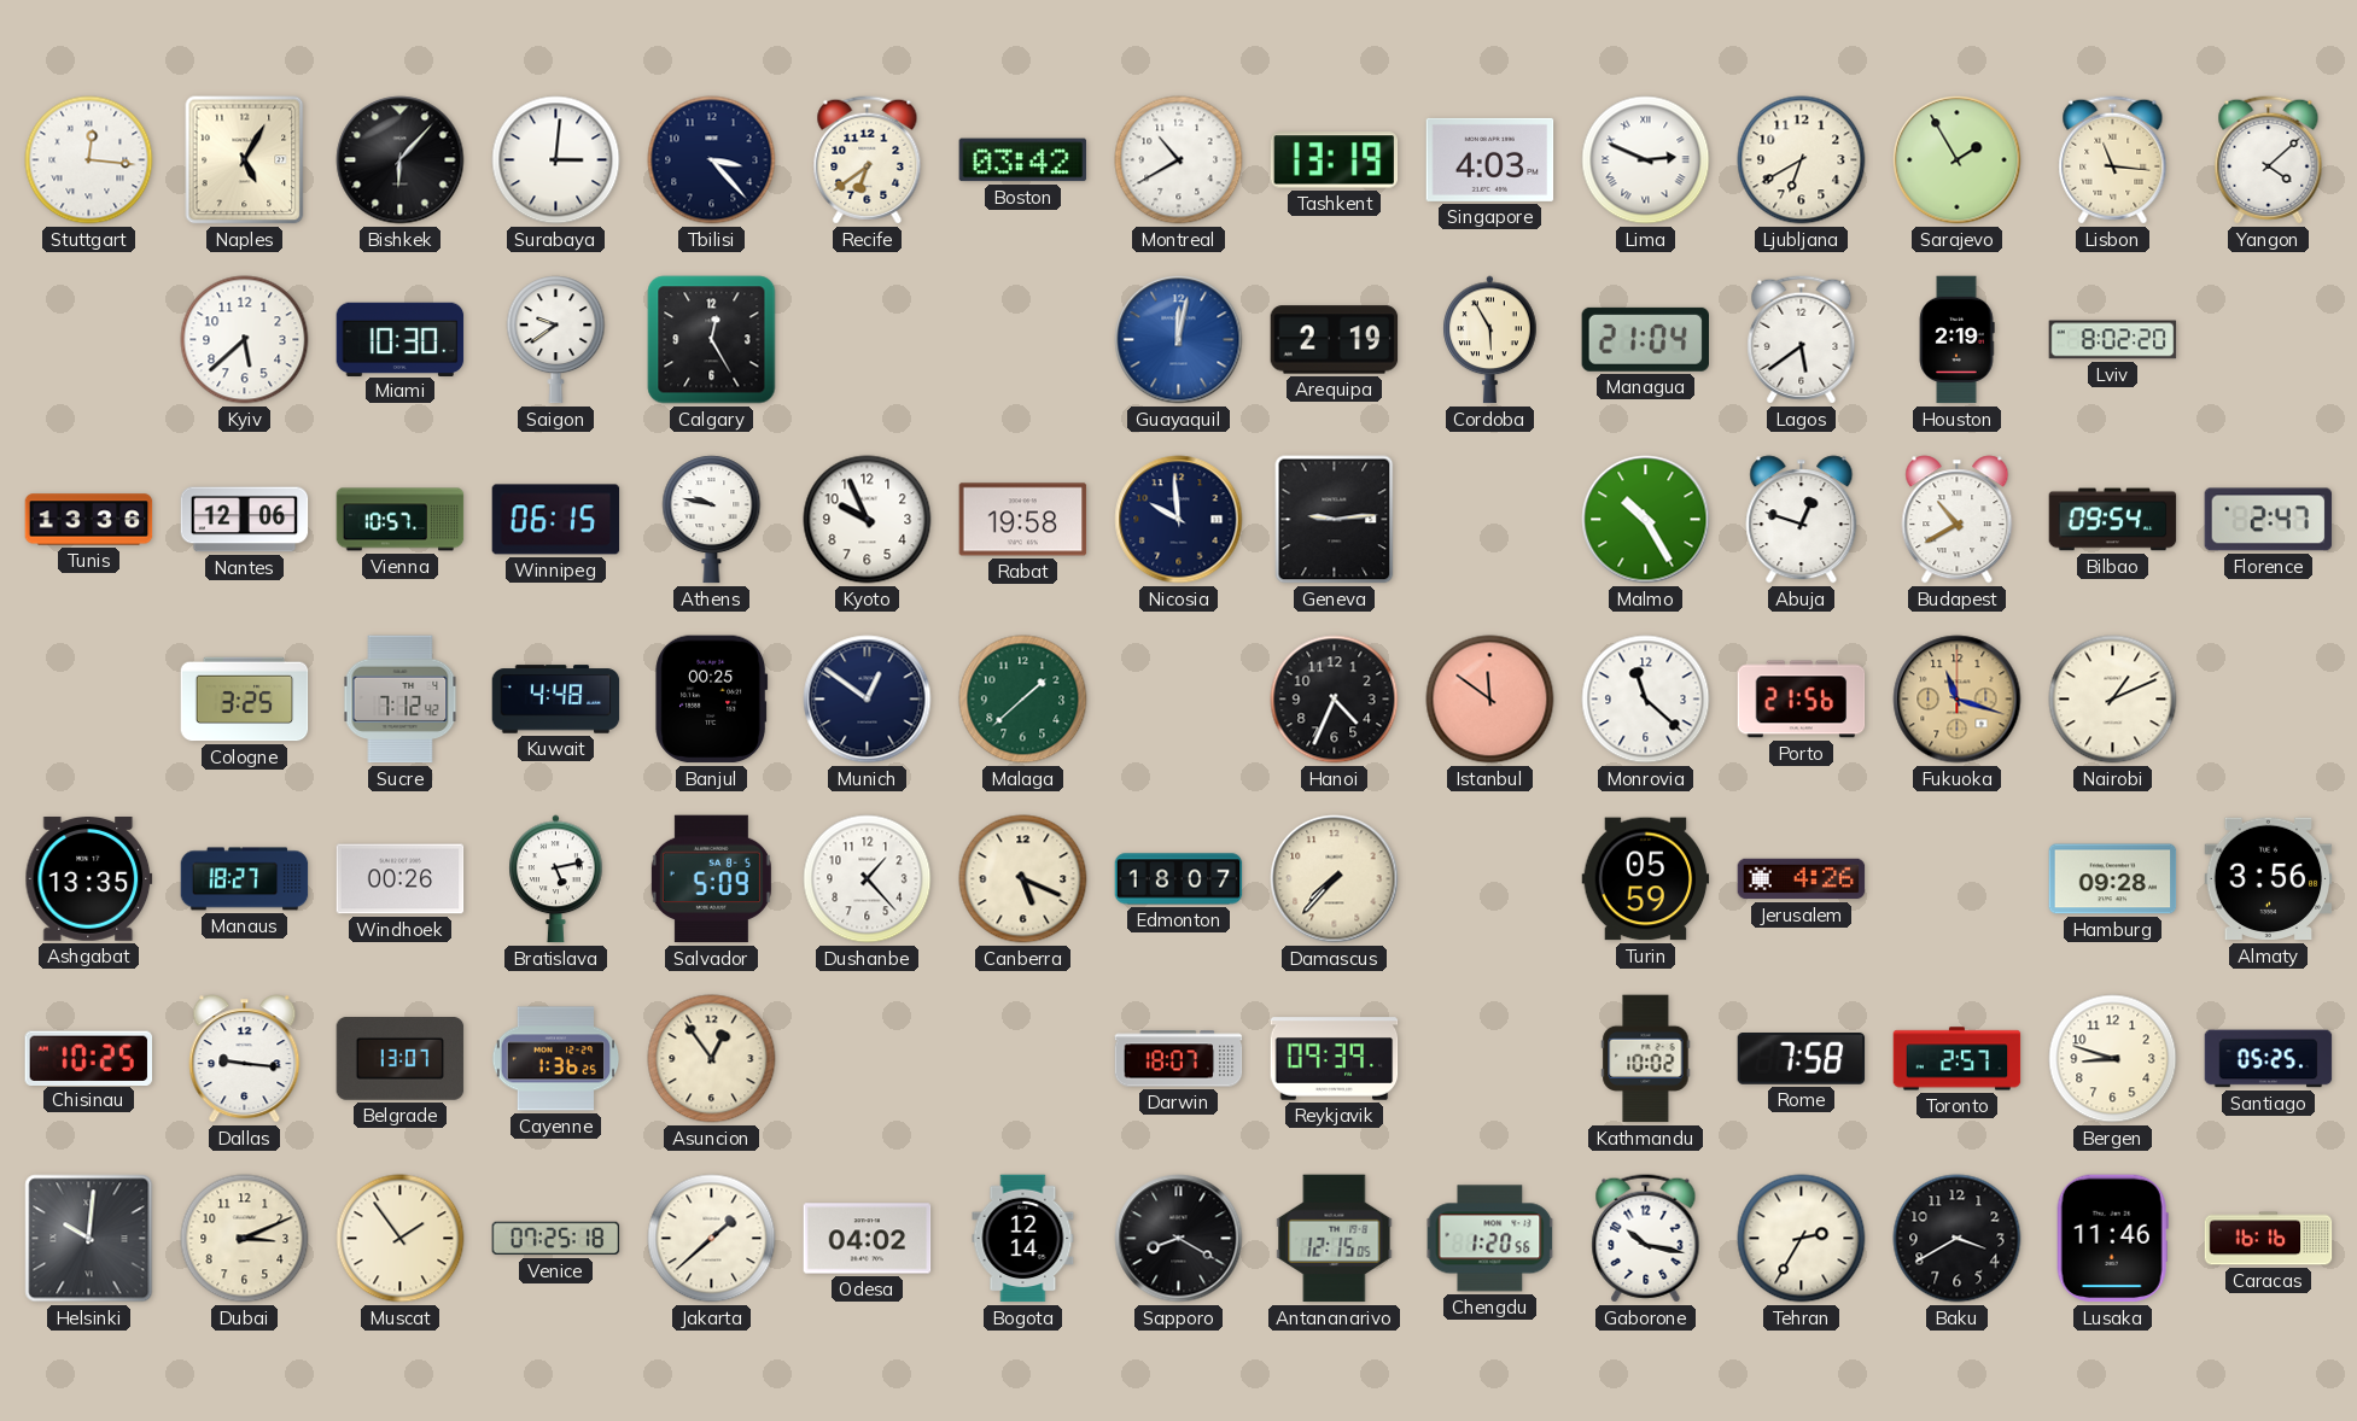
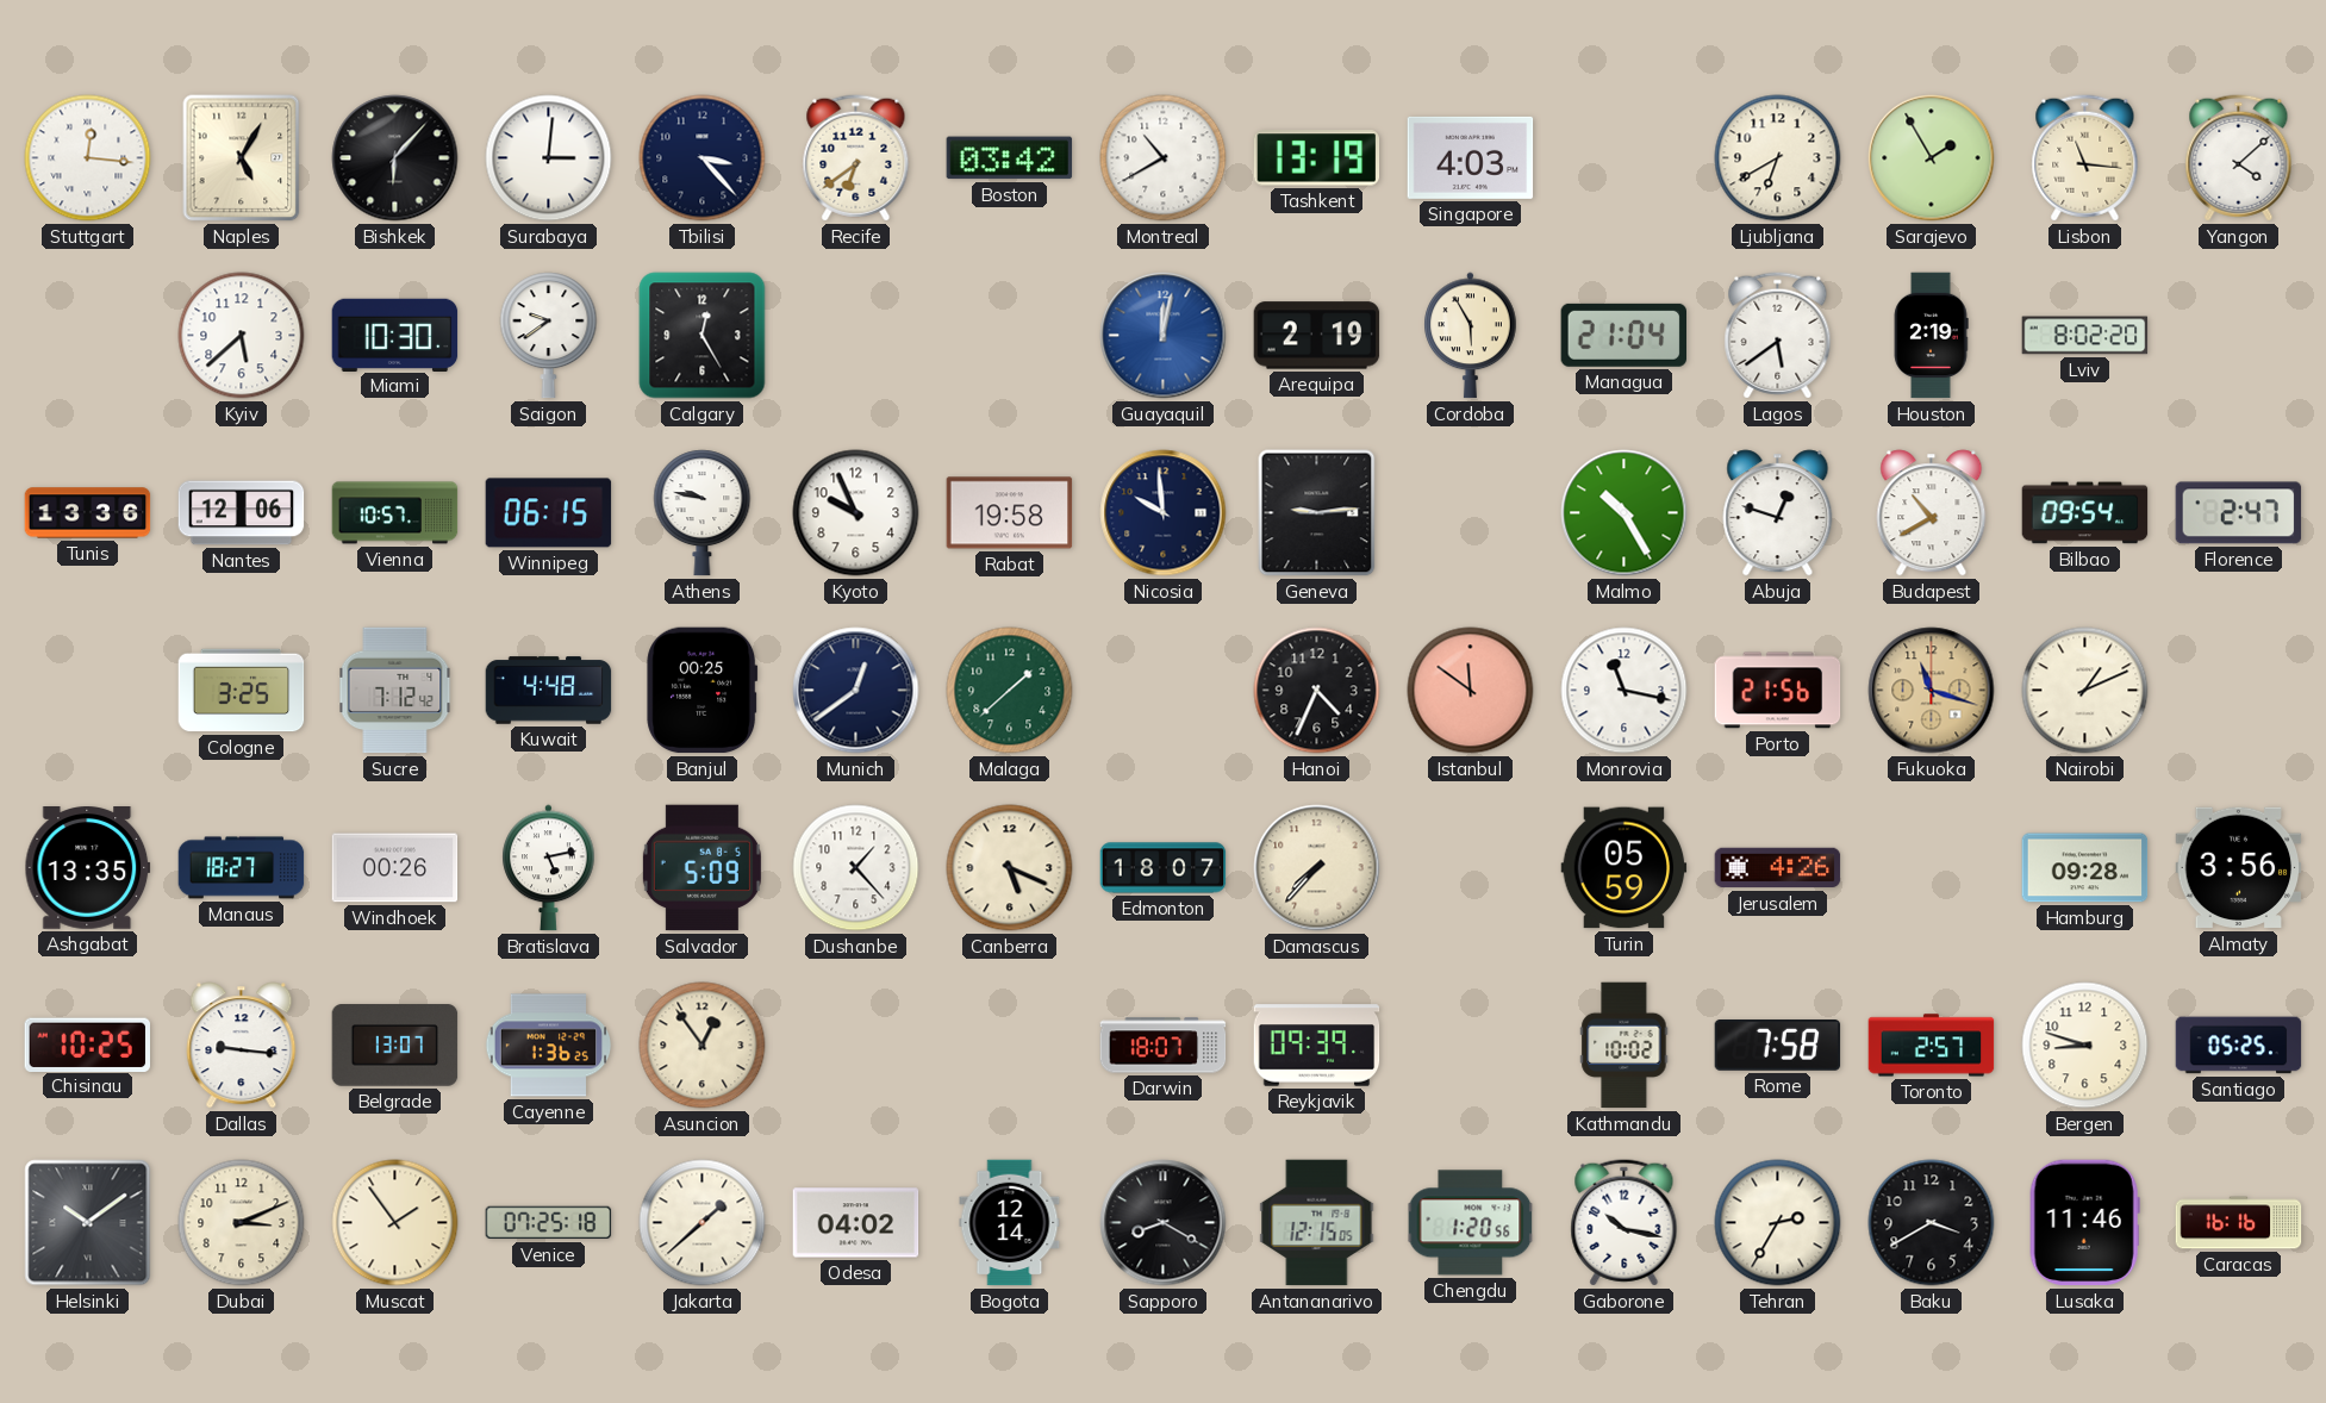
Lima: 2:49 -> none (1646, 160)
Munich: 12:51 -> 12:39 (856, 691)
Monrovia: 11:22 -> 11:17 (1625, 691)
Helsinki: 10:01 -> 10:09 (88, 1223)
